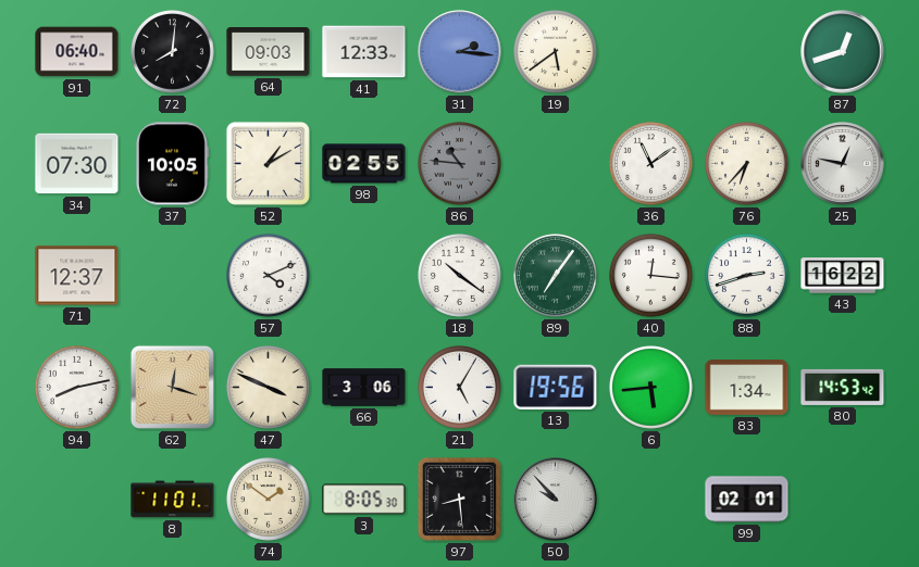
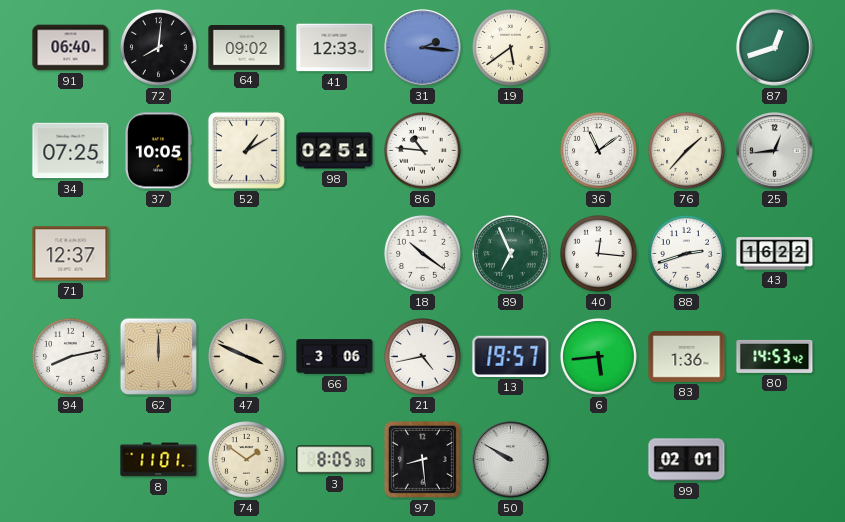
64: 09:03 -> 09:02 (247, 48)
34: 07:30 -> 07:25 (71, 151)
98: 02:55 -> 02:51 (335, 151)
86 dial: grey -> white (423, 151)
76: 6:37 -> 1:37 (687, 151)
25: 12:47 -> 12:44 (775, 151)
57: 4:11 -> none (269, 276)
89: 7:06 -> 6:56 (511, 254)
62: 12:18 -> 12:00 (158, 356)
21: 5:05 -> 4:43 (423, 357)
13: 19:56 -> 19:57 (511, 356)
83: 1:34 -> 1:36 (687, 357)
50: 9:53 -> 9:50 (511, 460)
